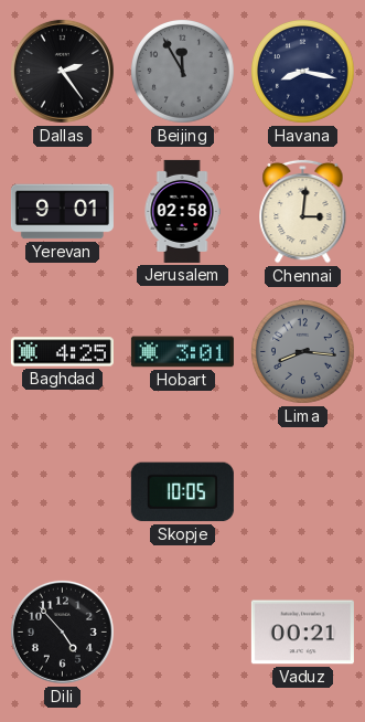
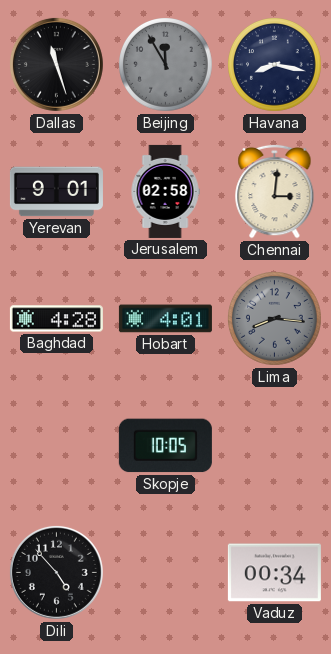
Dallas: 2:24 -> 11:27 (56, 64)
Baghdad: 4:25 -> 4:28 (56, 319)
Hobart: 3:01 -> 4:01 (165, 319)
Vaduz: 00:21 -> 00:34 (274, 573)
